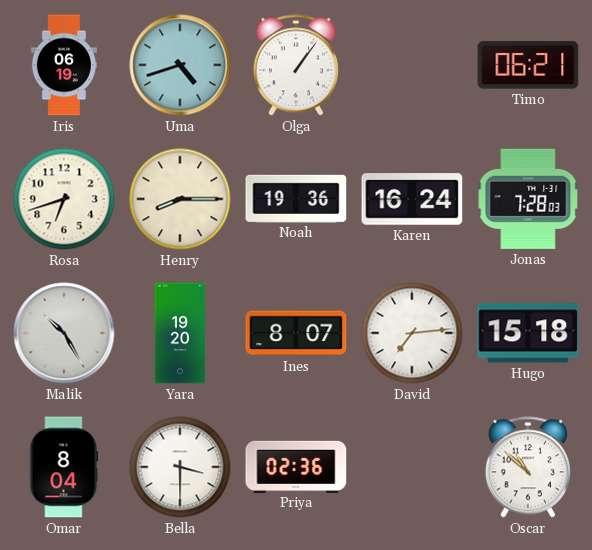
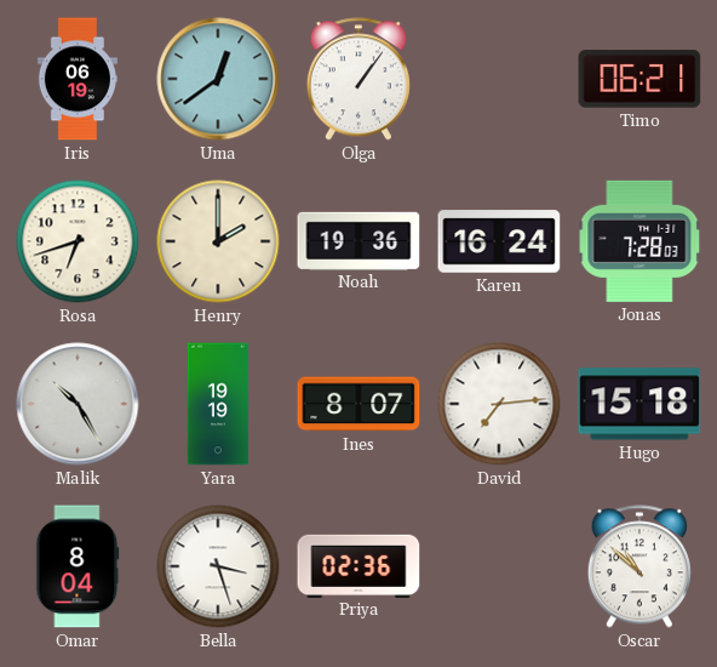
Uma: 4:42 -> 12:39 (218, 79)
Henry: 8:15 -> 2:00 (218, 241)
Yara: 19:20 -> 19:19 (218, 404)
Bella: 3:30 -> 3:27 (218, 566)
